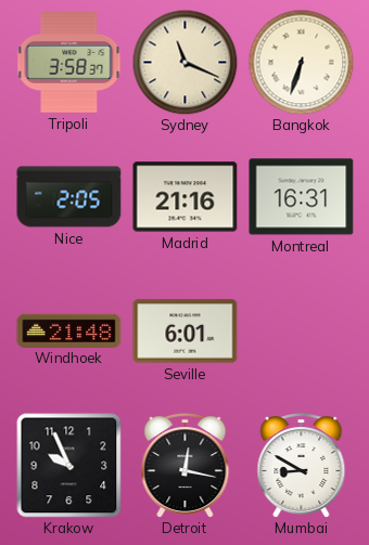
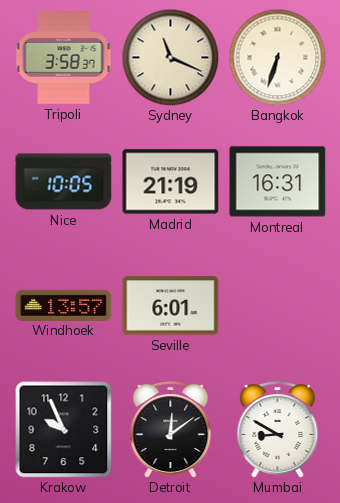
Nice: 2:05 -> 10:05 (64, 182)
Madrid: 21:16 -> 21:19 (171, 182)
Windhoek: 21:48 -> 13:57 (64, 305)
Detroit: 12:17 -> 12:09 (171, 430)
